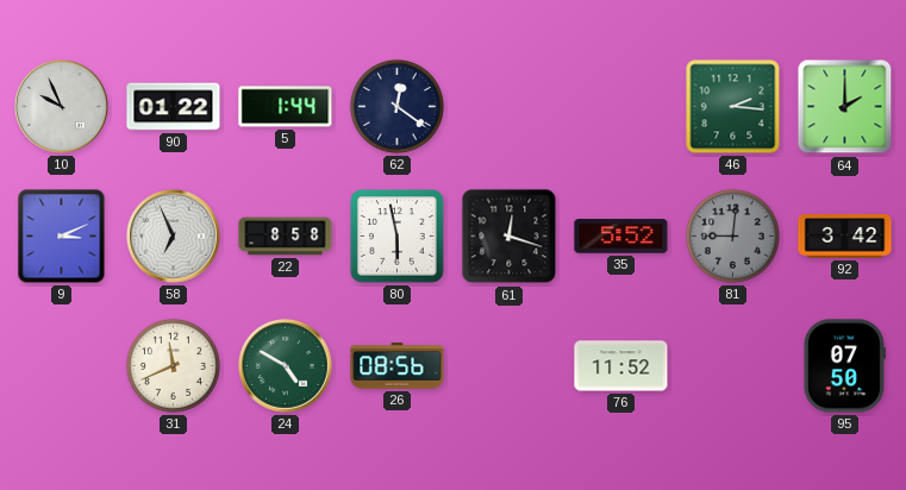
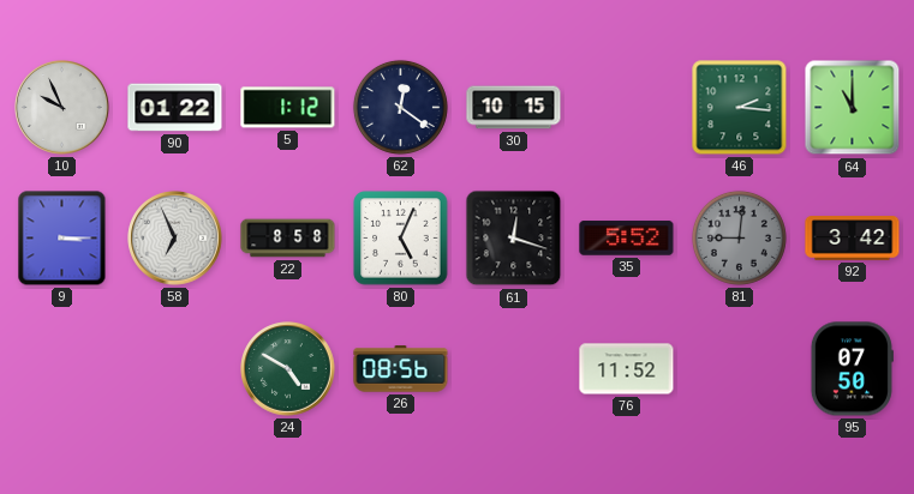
5: 1:44 -> 1:12 (288, 108)
30: none -> 10:15 (514, 108)
64: 2:00 -> 11:00 (853, 108)
9: 3:11 -> 3:15 (62, 239)
80: 5:58 -> 5:04 (401, 239)
31: 11:41 -> none (173, 365)
